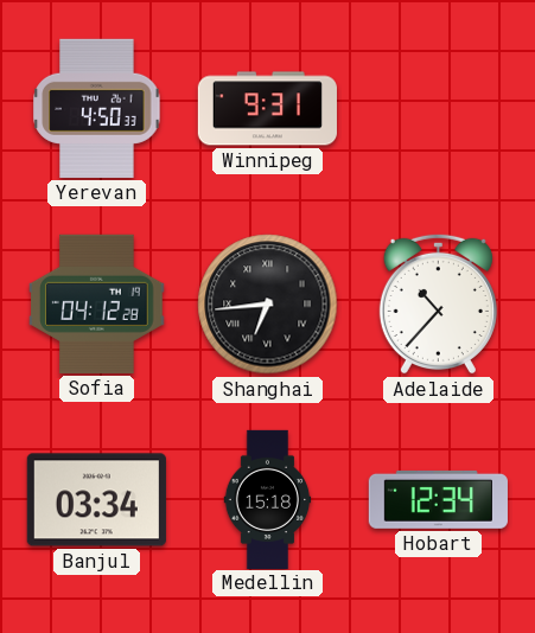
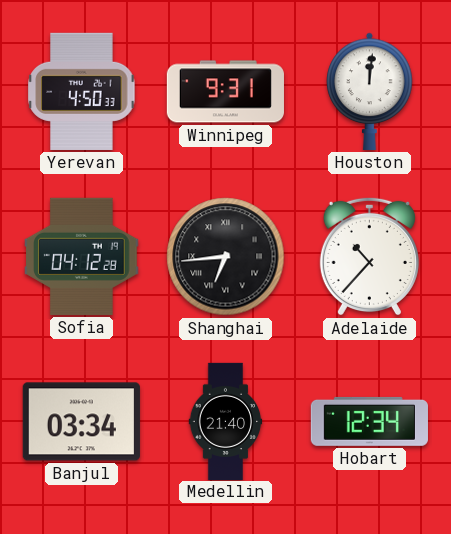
Houston: none -> 12:01 (370, 91)
Medellin: 15:18 -> 21:40 (226, 421)
